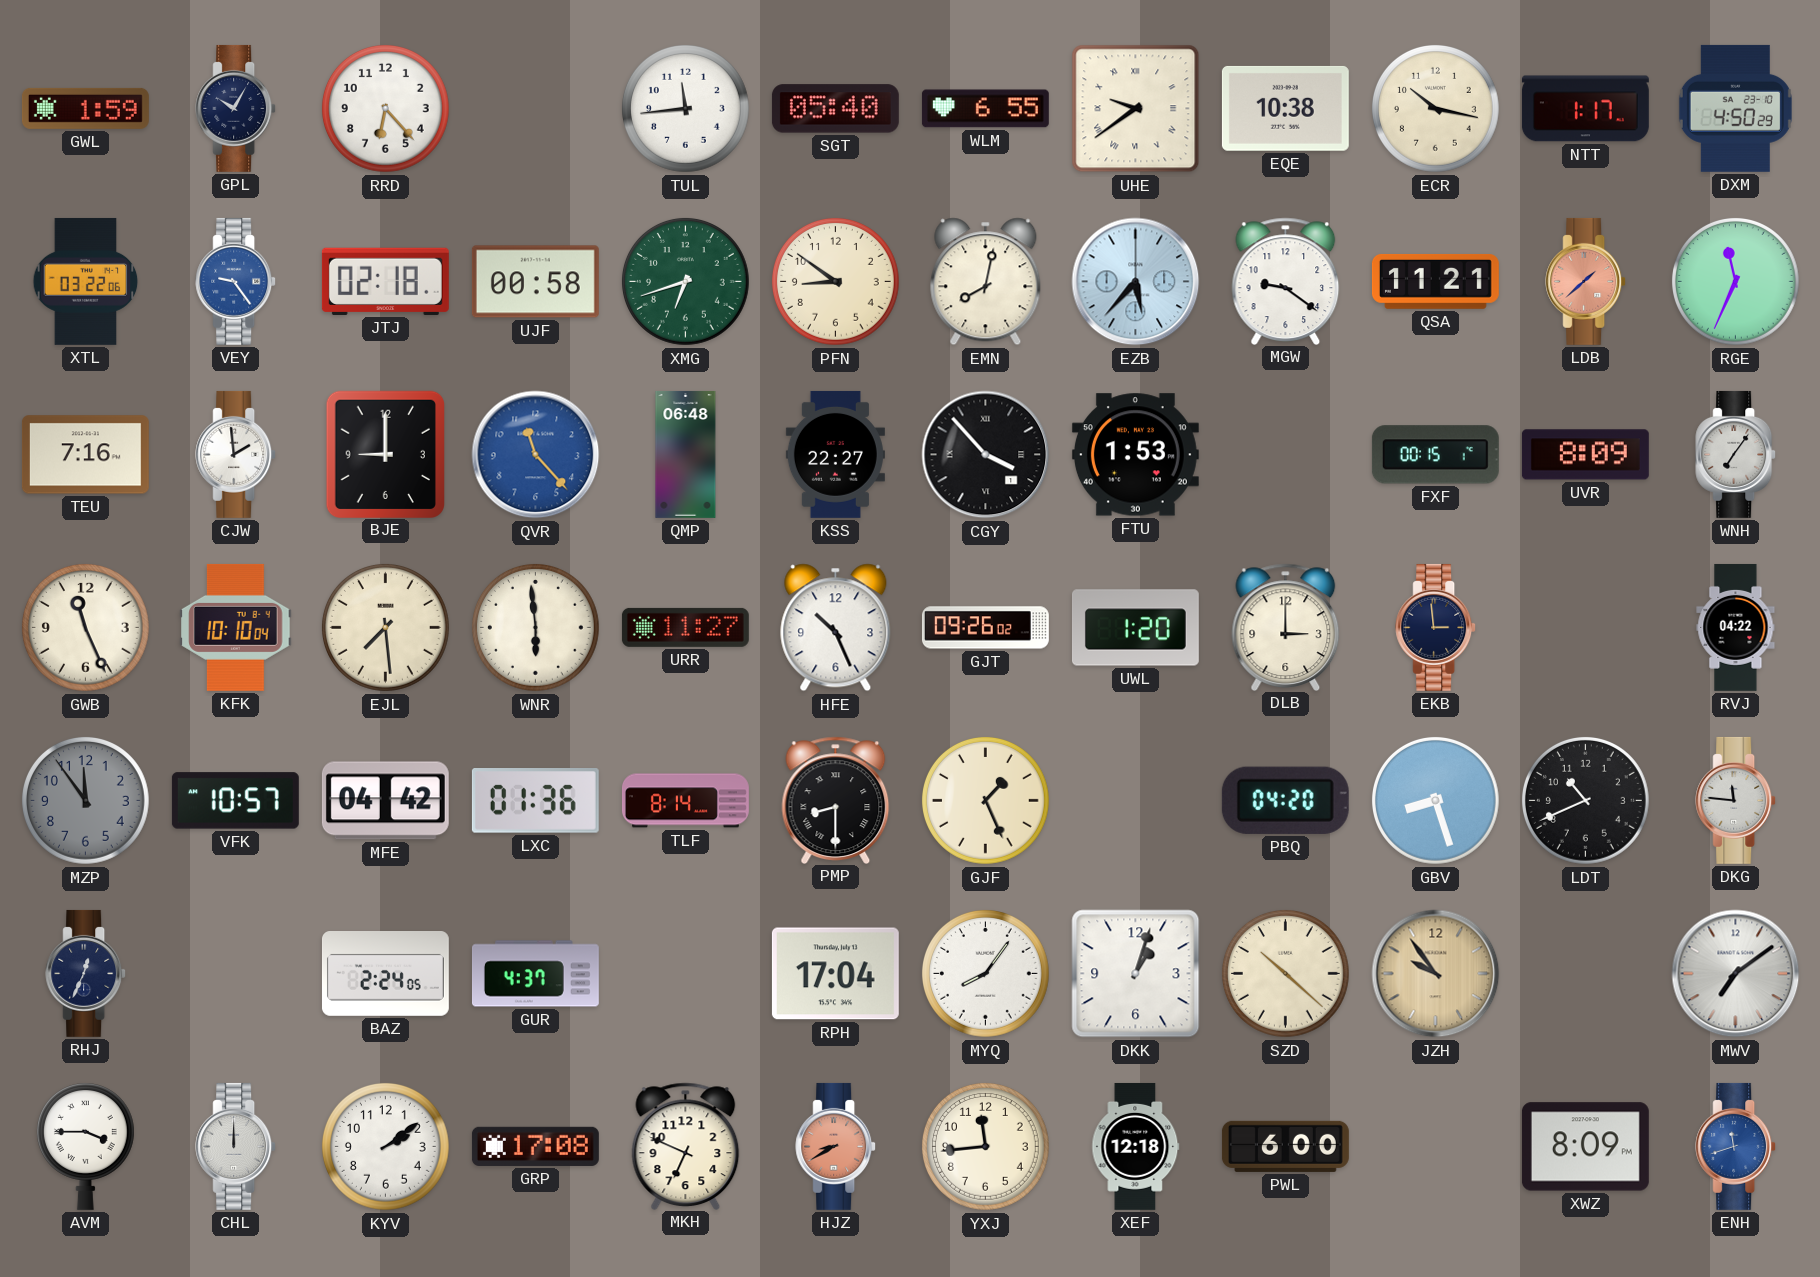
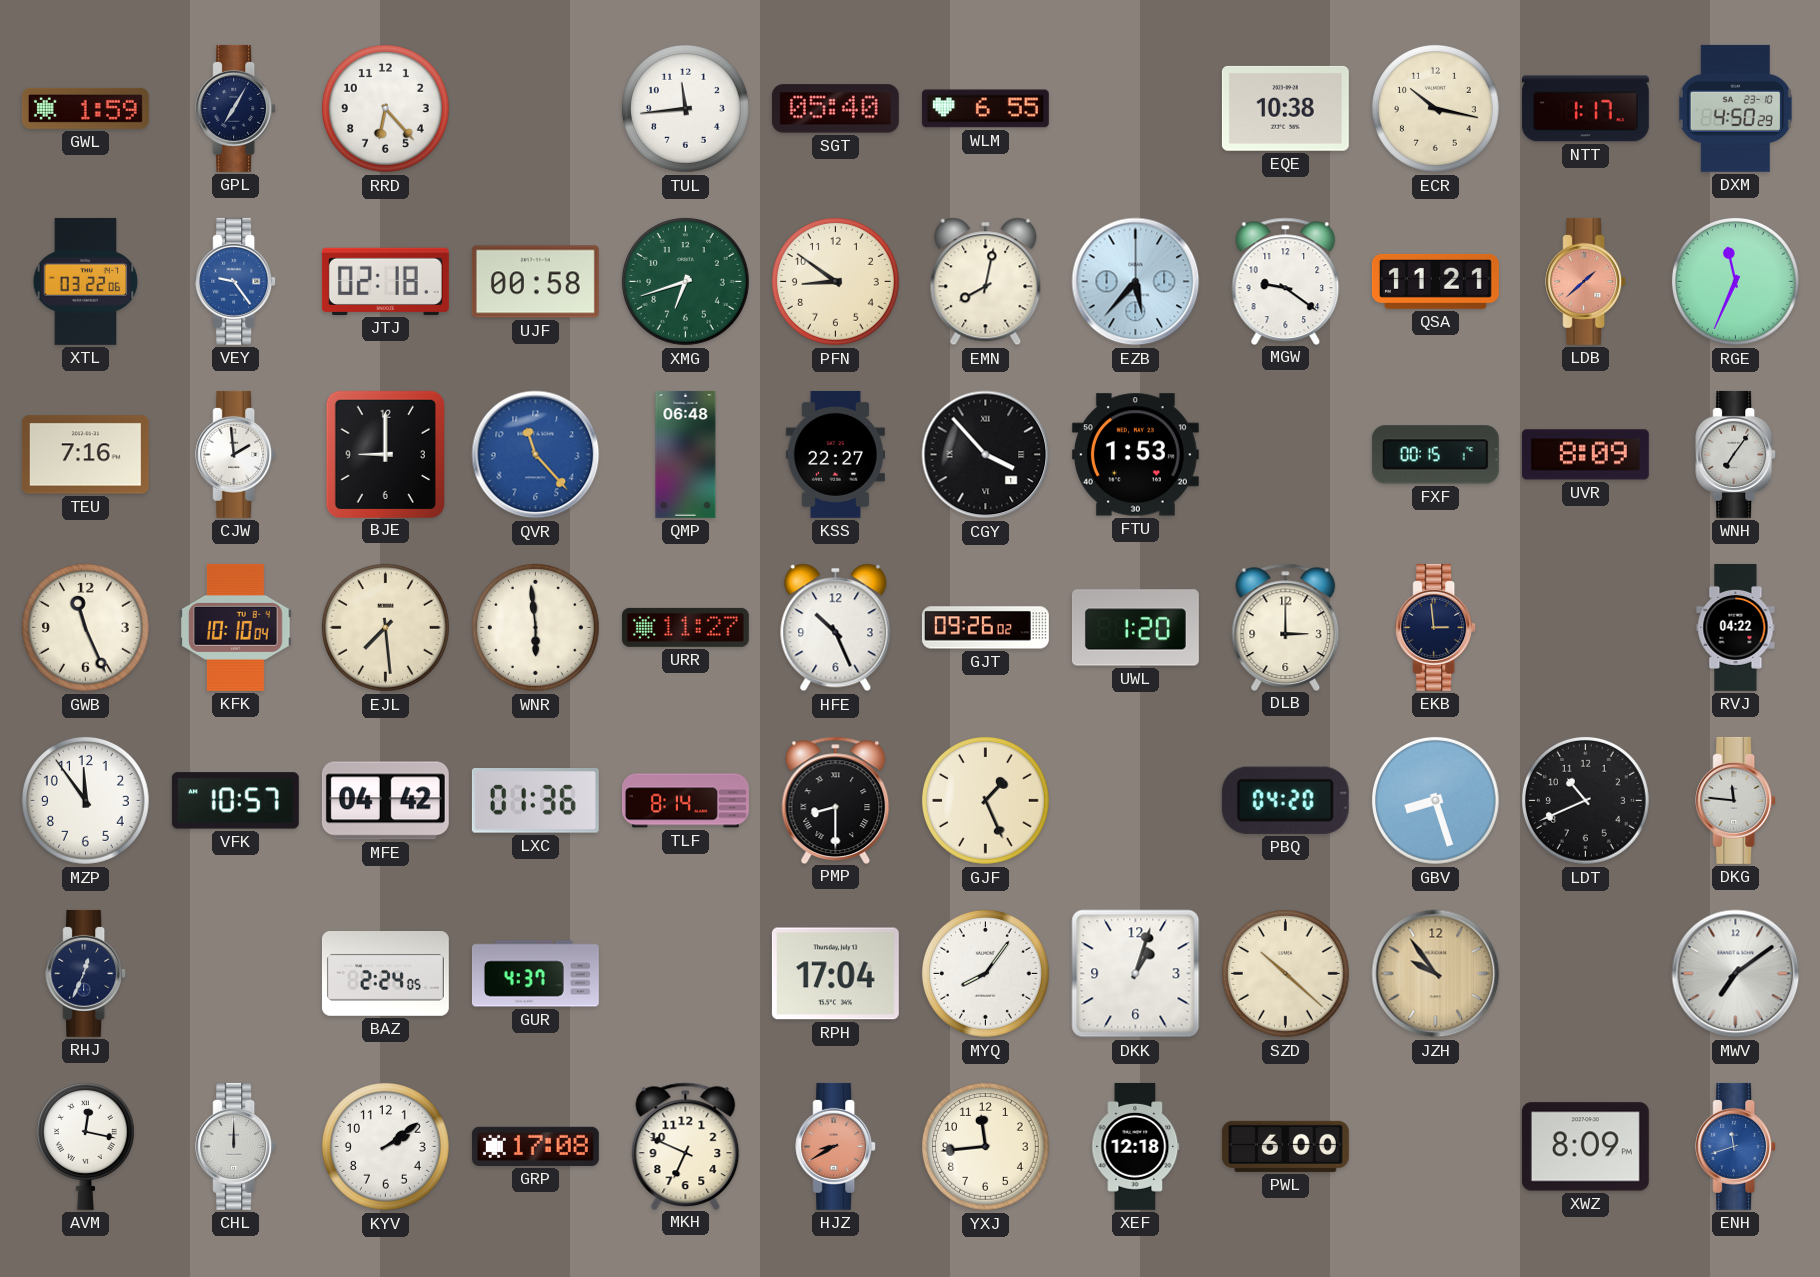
GPL: 10:05 -> 7:05 (236, 108)
UHE: 9:39 -> none (1136, 109)
MZP dial: grey -> white (86, 801)
AVM: 3:45 -> 12:17 (85, 1146)
